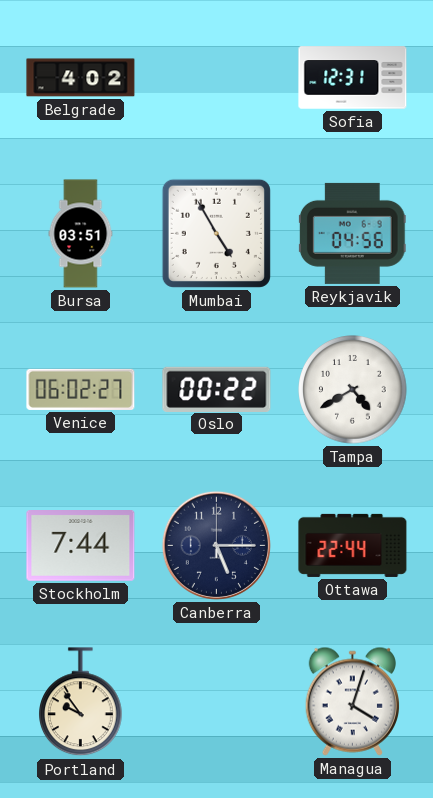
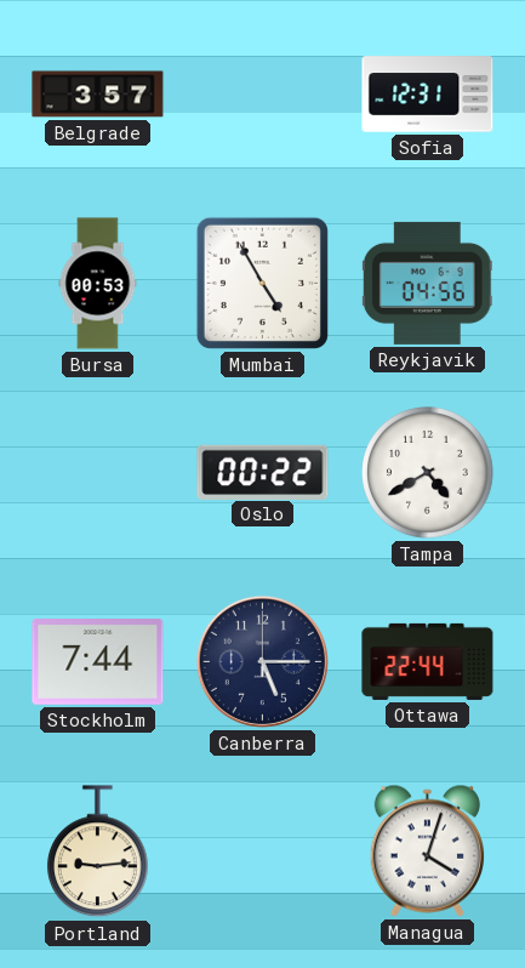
Belgrade: 4:02 -> 3:57 (98, 95)
Bursa: 03:51 -> 00:53 (98, 284)
Venice: 06:02 -> none (81, 389)
Portland: 9:54 -> 9:14 (98, 852)
